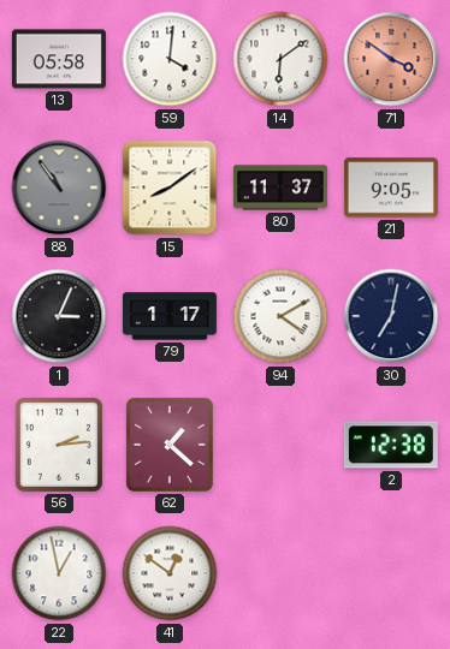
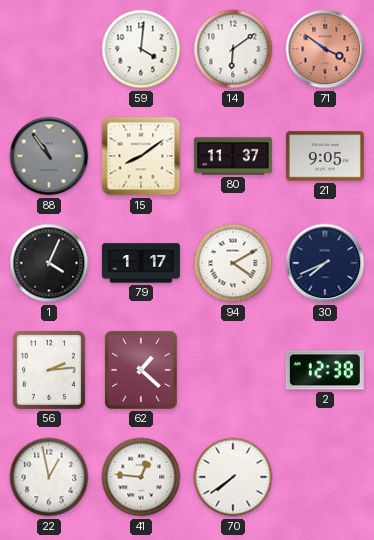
13: 05:58 -> none (59, 59)
1: 3:04 -> 4:04 (49, 263)
30: 7:02 -> 7:41 (325, 263)
41: 12:51 -> 12:46 (141, 477)
70: none -> 7:39 (233, 477)
